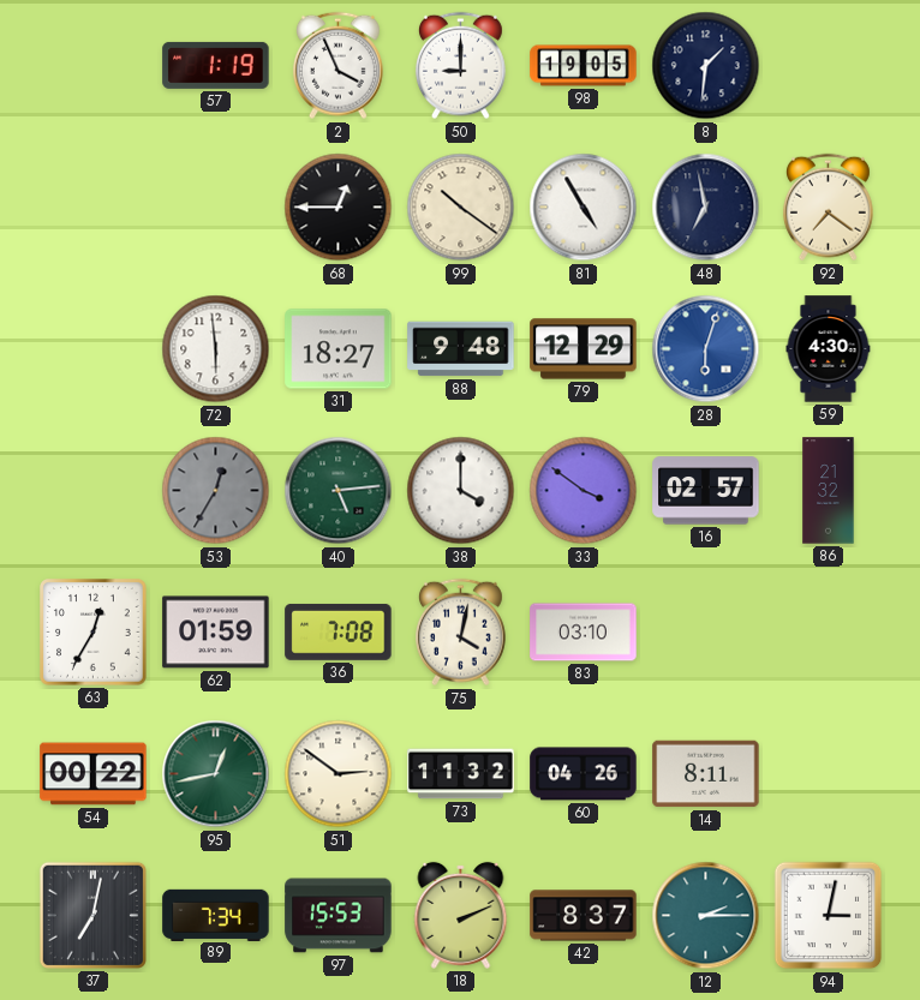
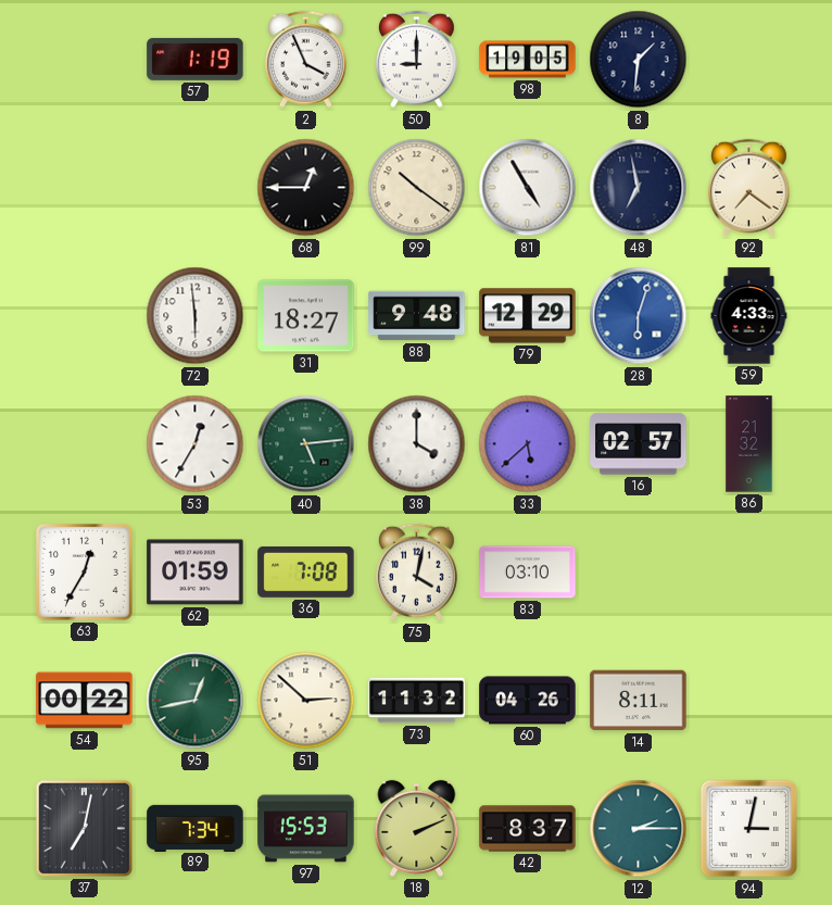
59: 4:30 -> 4:33 (749, 316)
53 dial: grey -> white (196, 444)
33: 3:51 -> 5:38 (528, 444)
51: 2:51 -> 2:52 (306, 701)
